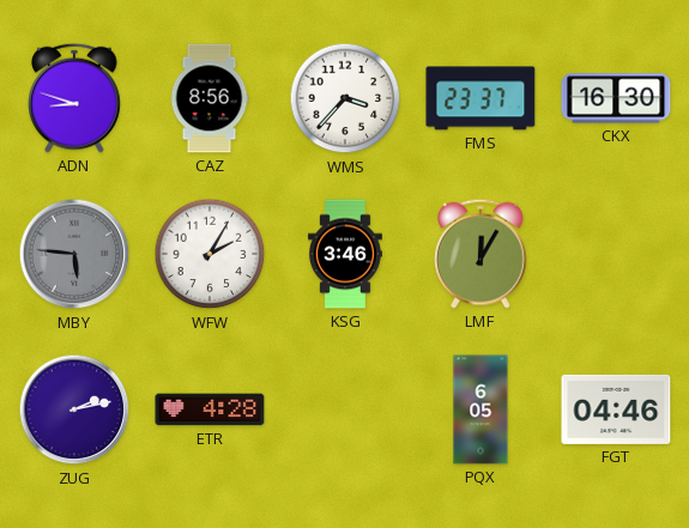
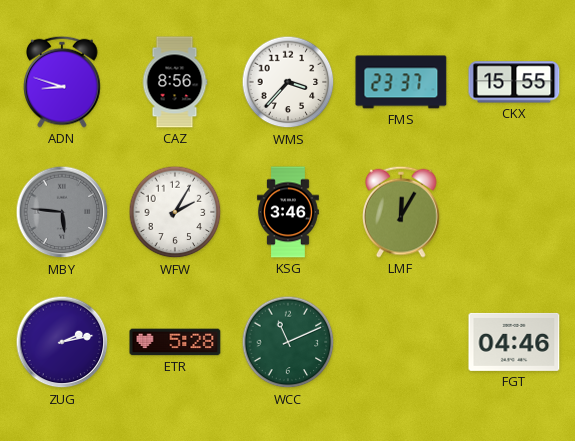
CKX: 16:30 -> 15:55 (514, 82)
ETR: 4:28 -> 5:28 (175, 342)
WCC: none -> 11:11 (288, 342)
PQX: 6:05 -> none (481, 409)
